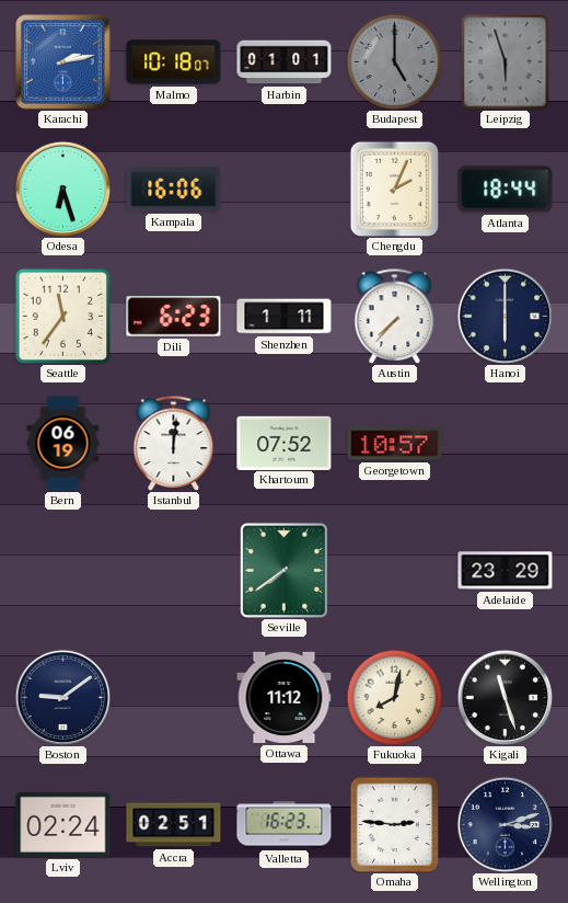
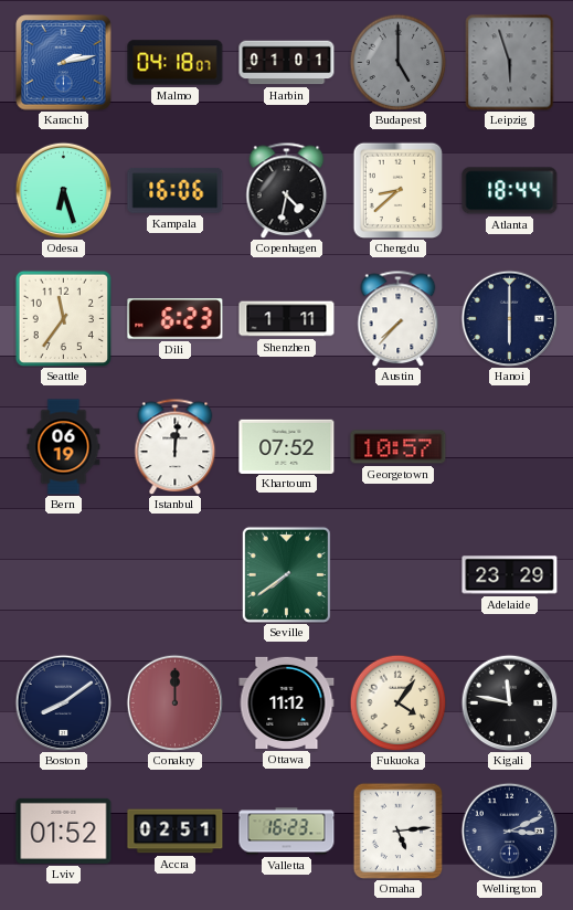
Malmo: 10:18 -> 04:18 (176, 63)
Copenhagen: none -> 4:32 (287, 190)
Chengdu: 2:04 -> 8:38 (399, 190)
Boston: 9:09 -> 8:09 (63, 702)
Conakry: none -> 12:00 (174, 702)
Fukuoka: 8:02 -> 4:06 (397, 702)
Kigali: 11:27 -> 11:47 (509, 702)
Lviv: 02:24 -> 01:52 (64, 830)
Omaha: 2:46 -> 5:14 (399, 830)
Wellington: 3:12 -> 3:11 (509, 830)
